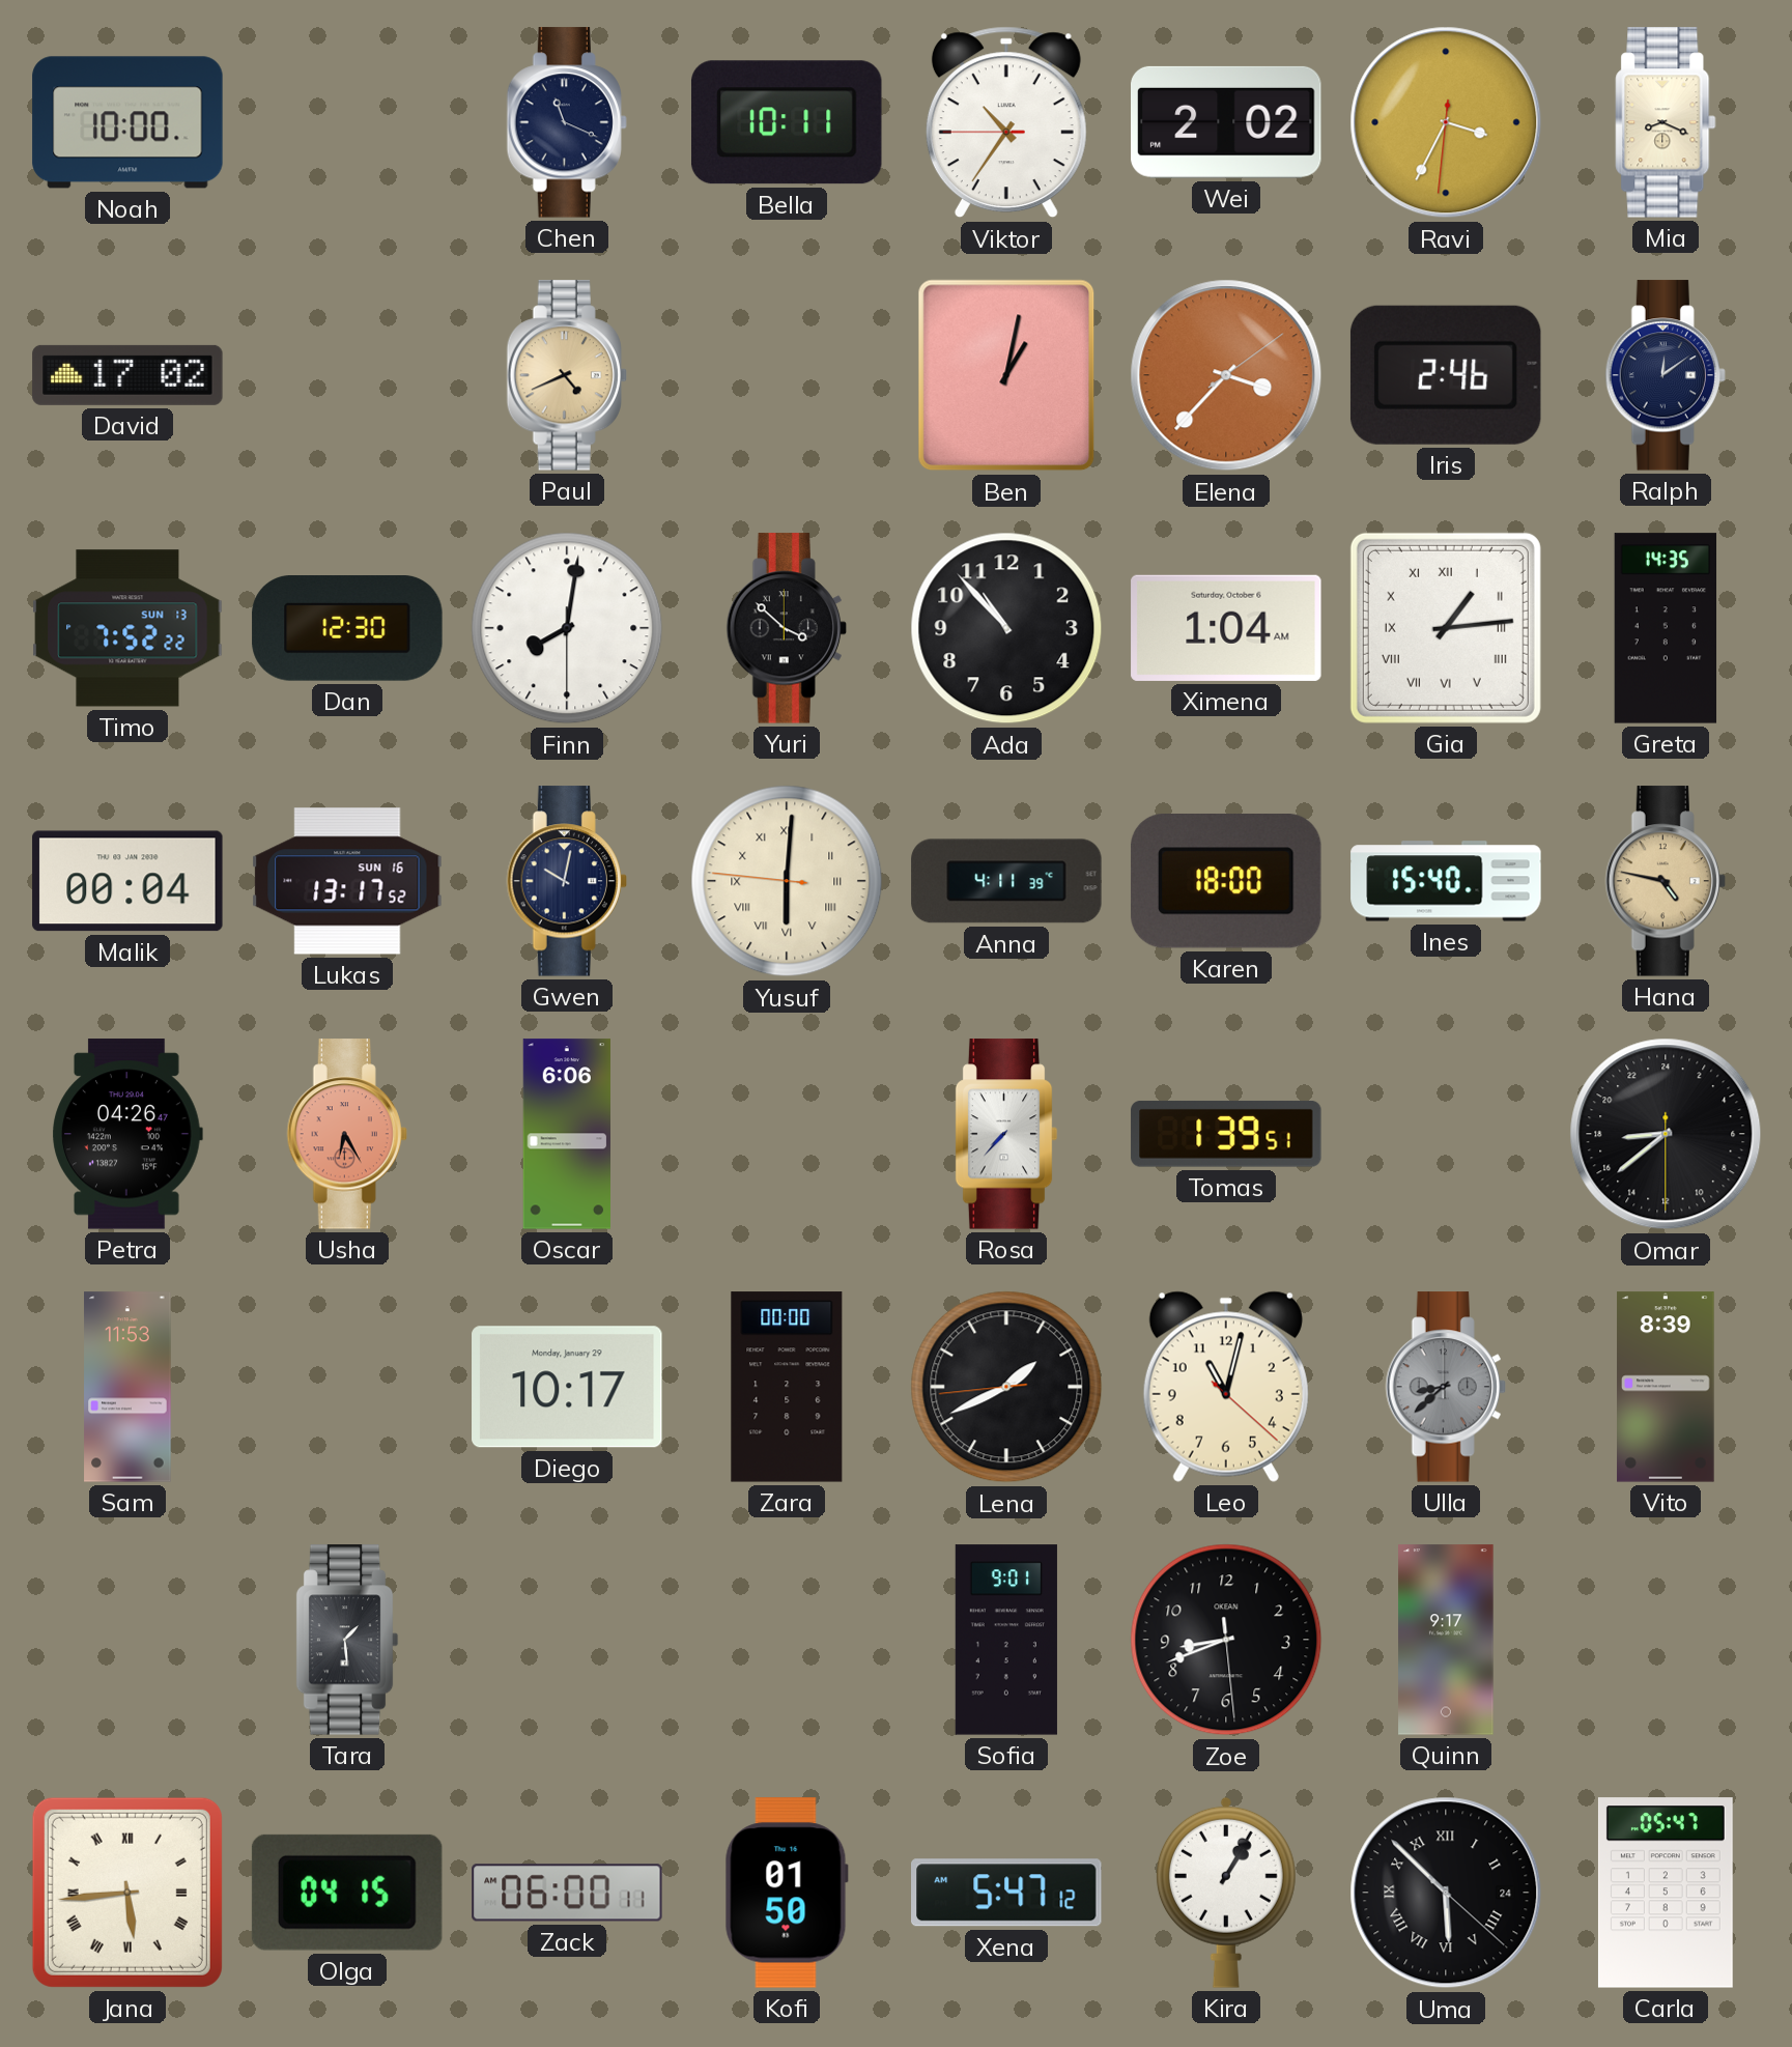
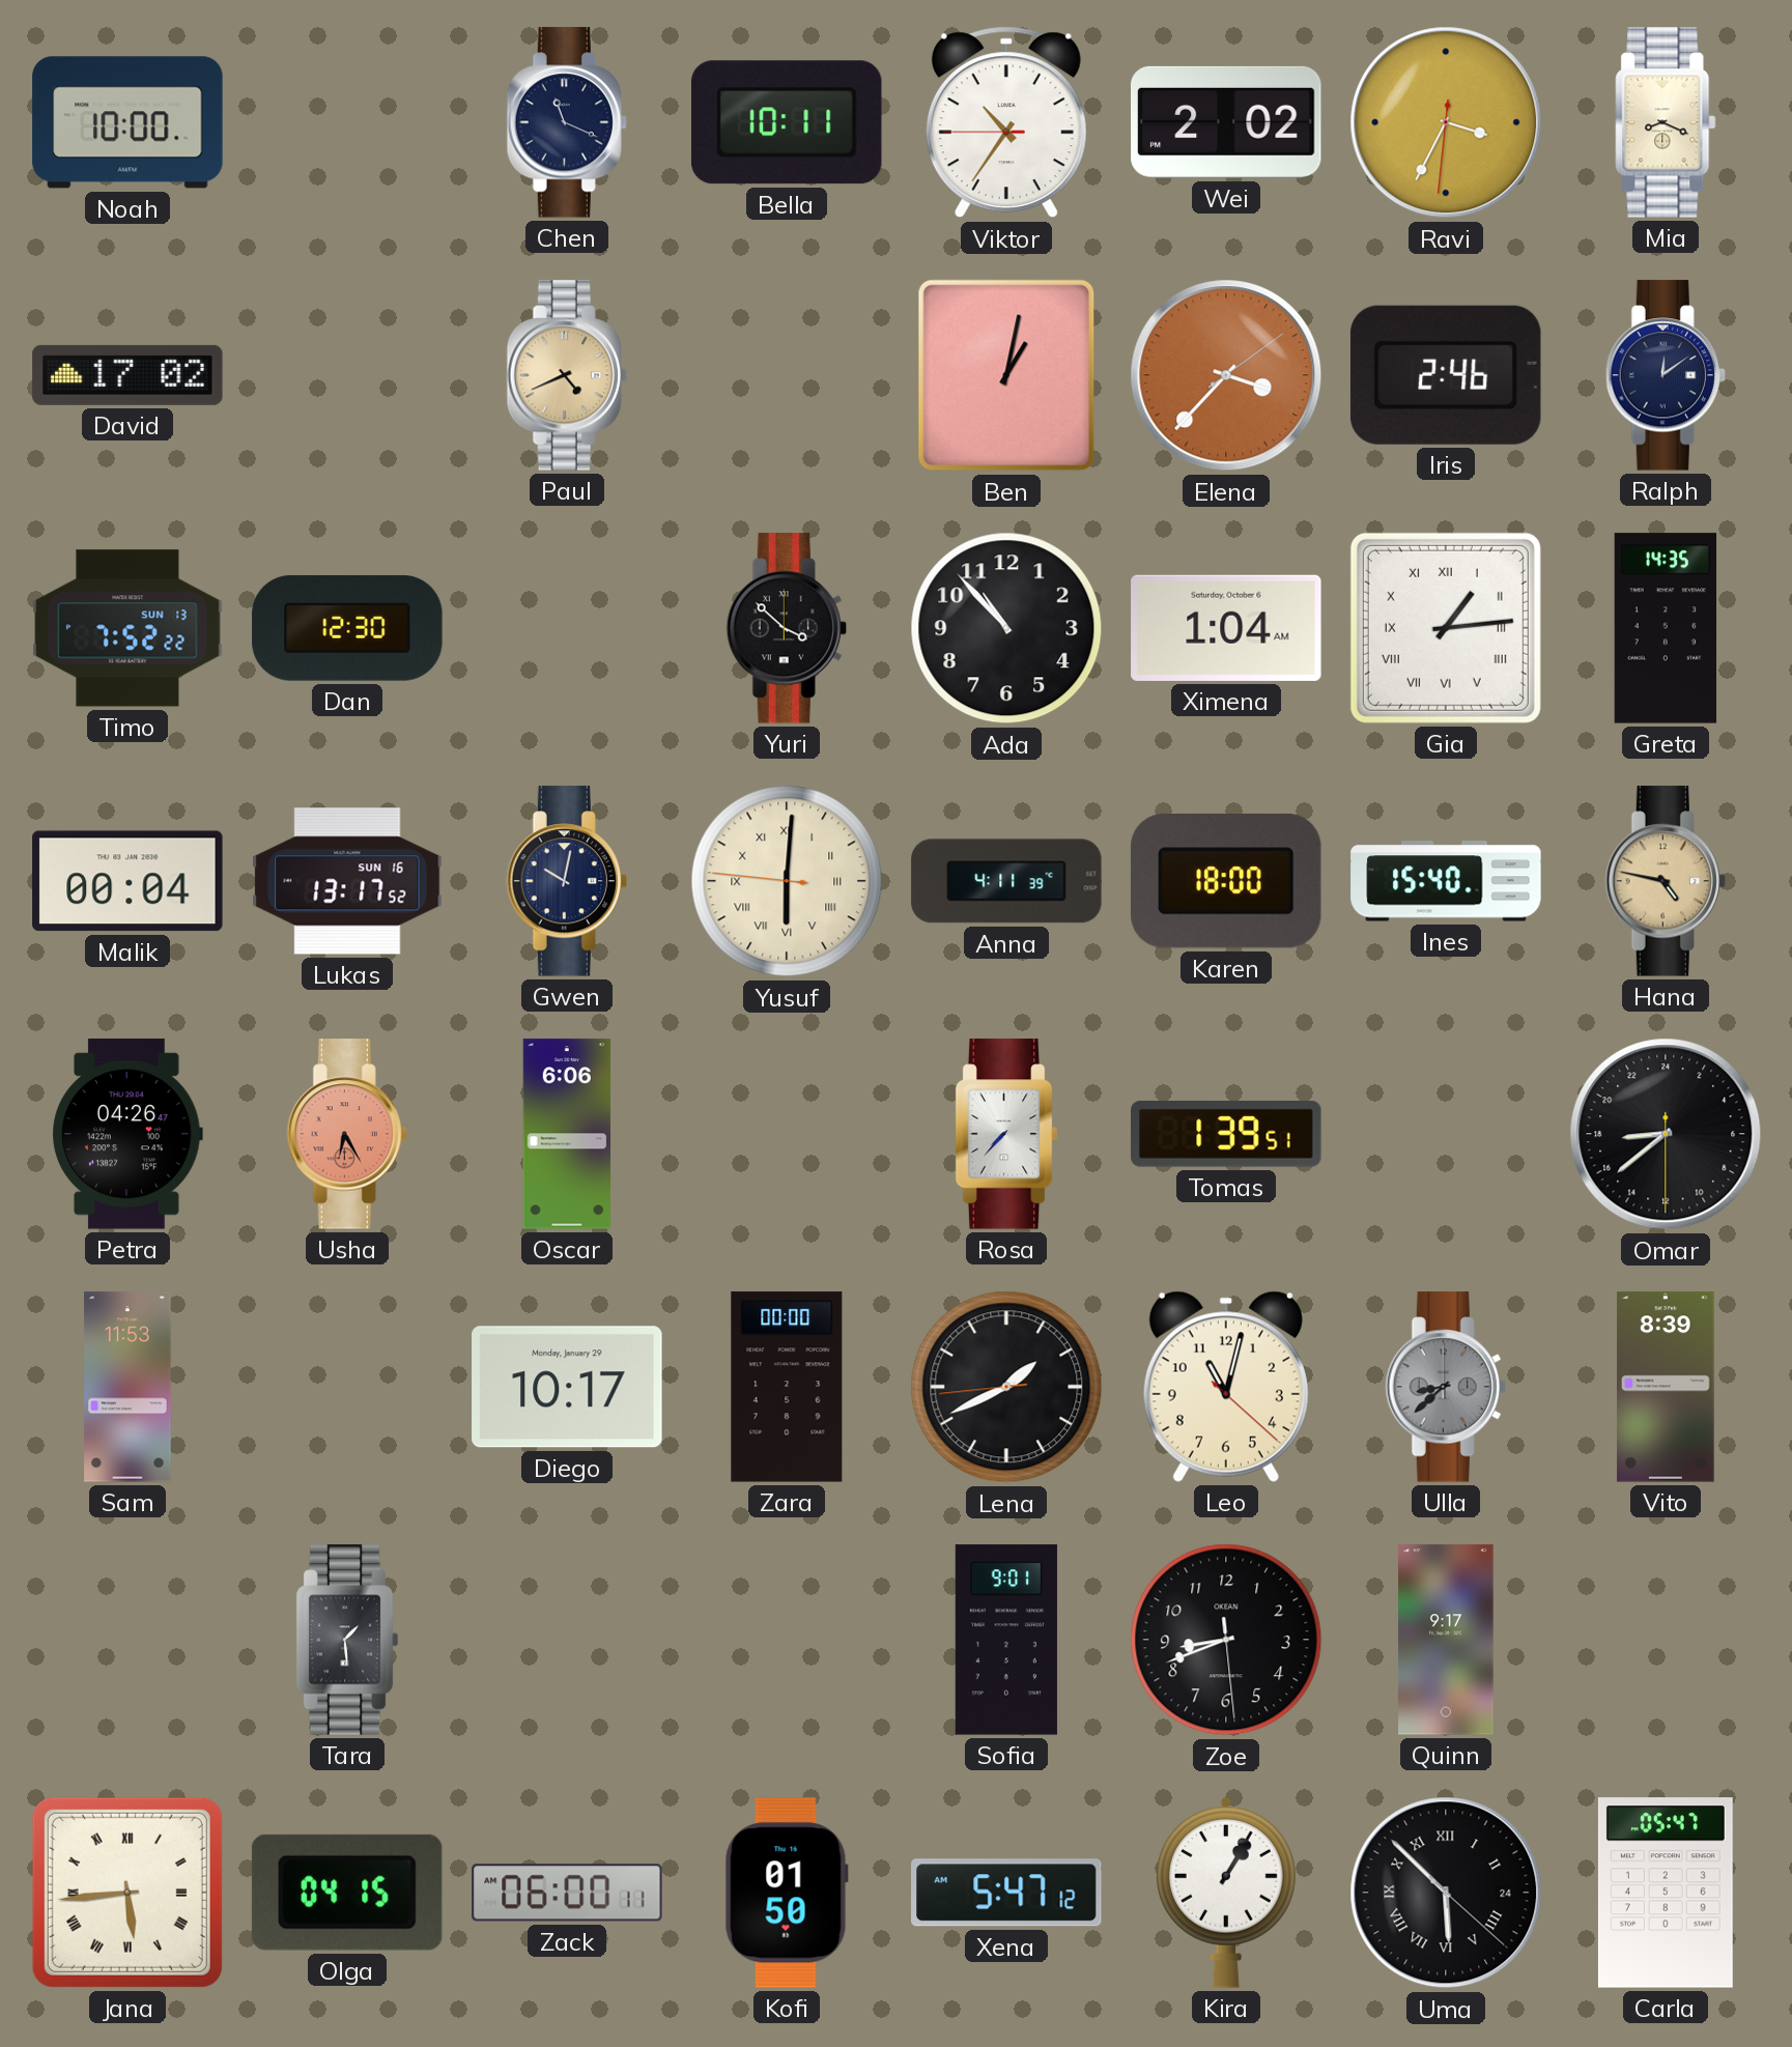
Finn: 8:01 -> none (567, 628)
